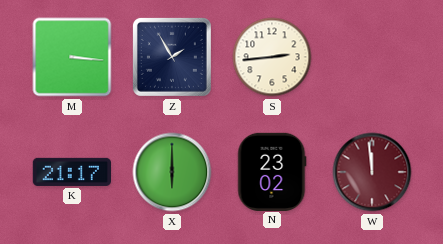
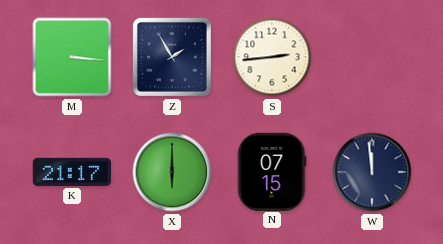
N: 23:02 -> 07:15 (272, 171)
W dial: burgundy -> navy (372, 172)
